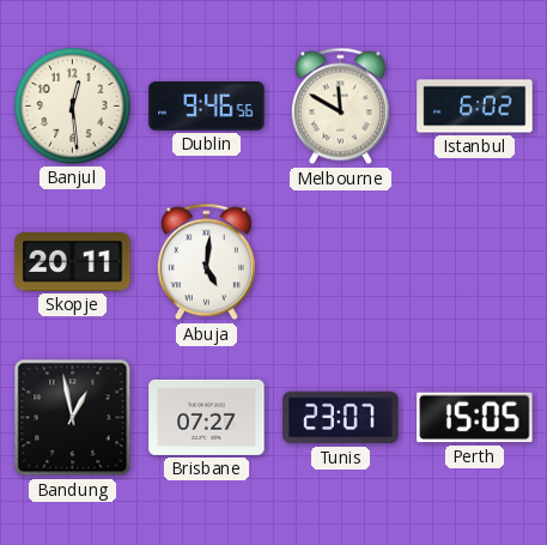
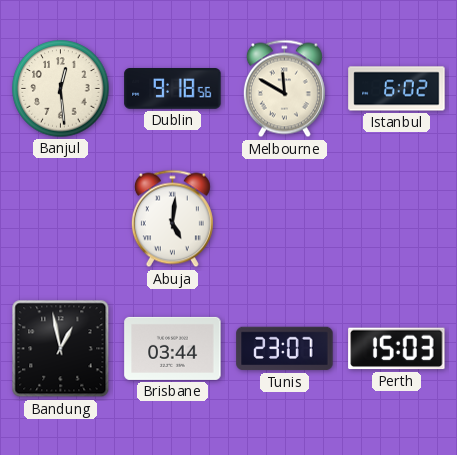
Dublin: 9:46 -> 9:18 (173, 89)
Skopje: 20:11 -> none (73, 261)
Brisbane: 07:27 -> 03:44 (173, 348)
Perth: 15:05 -> 15:03 (397, 349)
